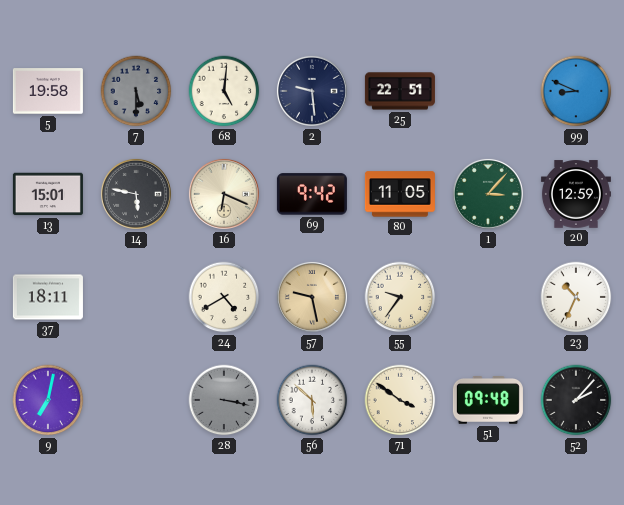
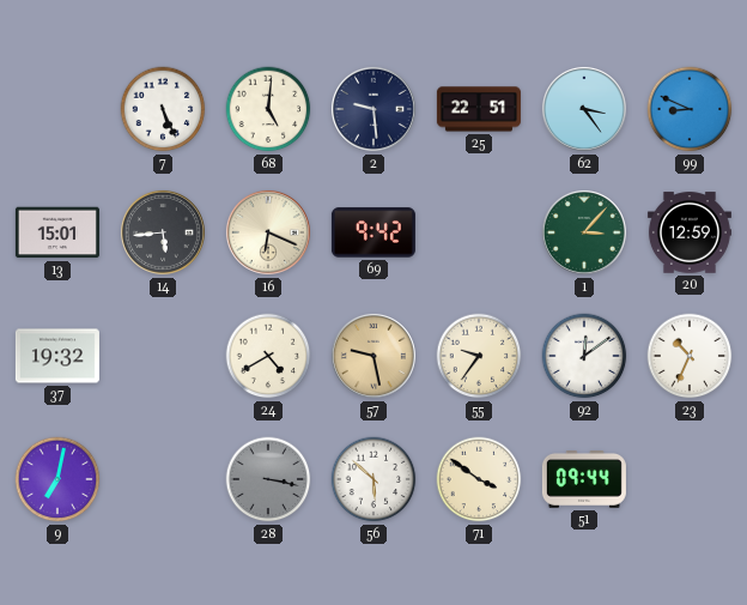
5: 19:58 -> none (48, 91)
7: 5:30 -> 5:26 (163, 109)
7 dial: grey -> white (163, 109)
62: none -> 3:24 (584, 109)
14: 5:47 -> 5:44 (163, 232)
80: 11:05 -> none (400, 194)
37: 18:11 -> 19:32 (57, 356)
92: none -> 12:09 (584, 356)
51: 09:48 -> 09:44 (584, 480)
52: 2:07 -> none (576, 400)
